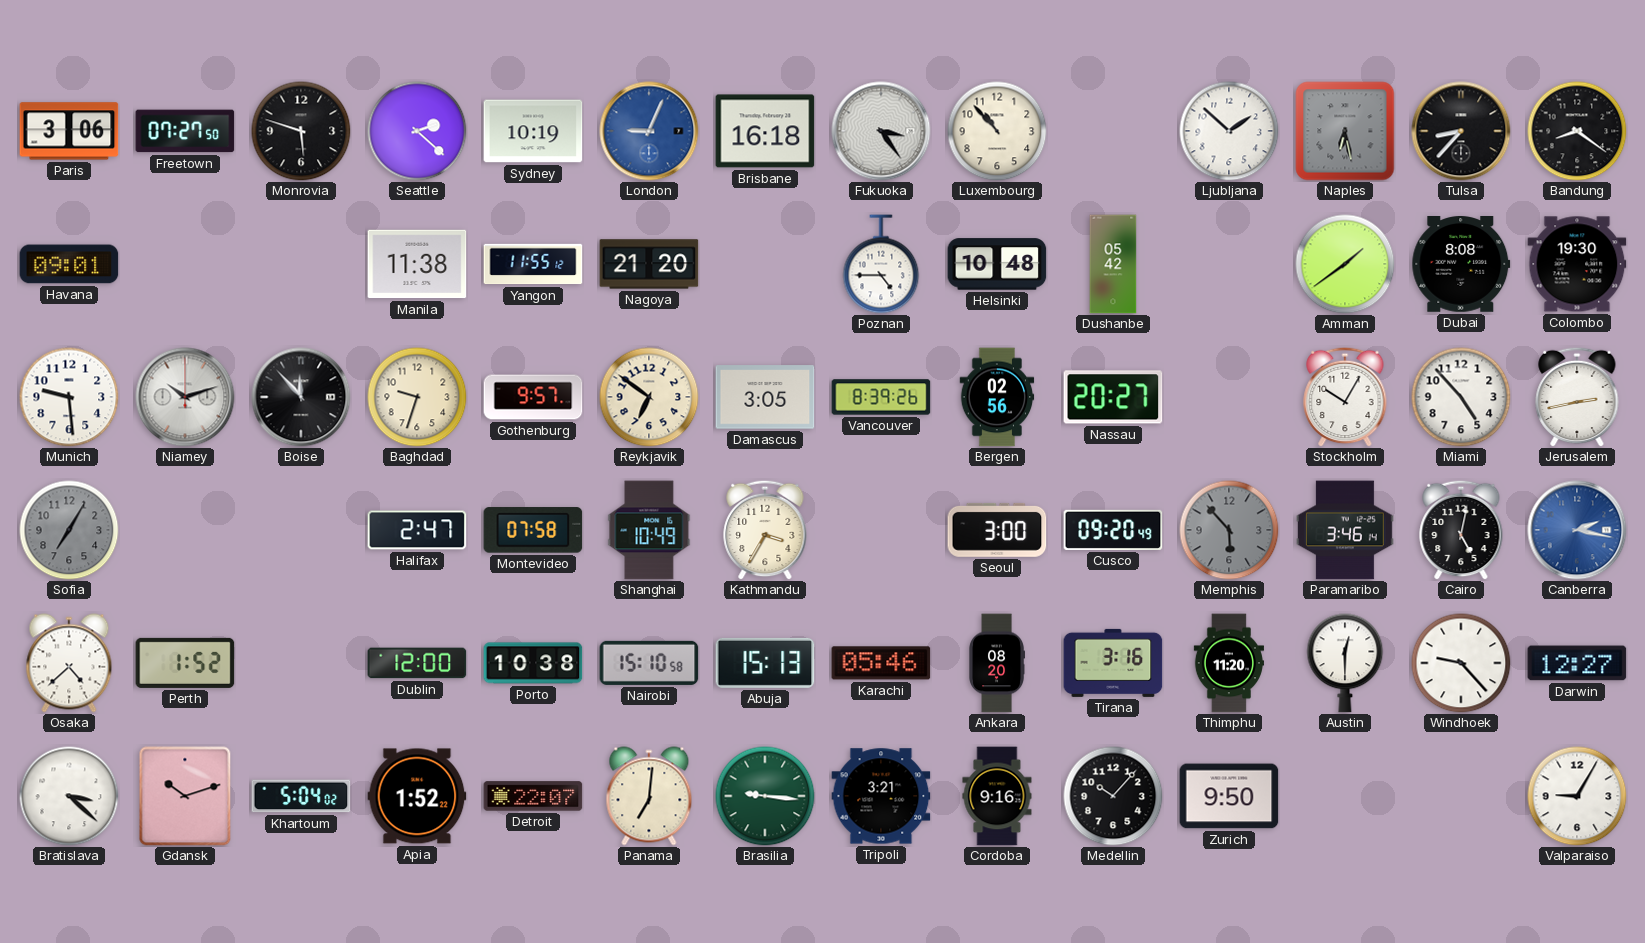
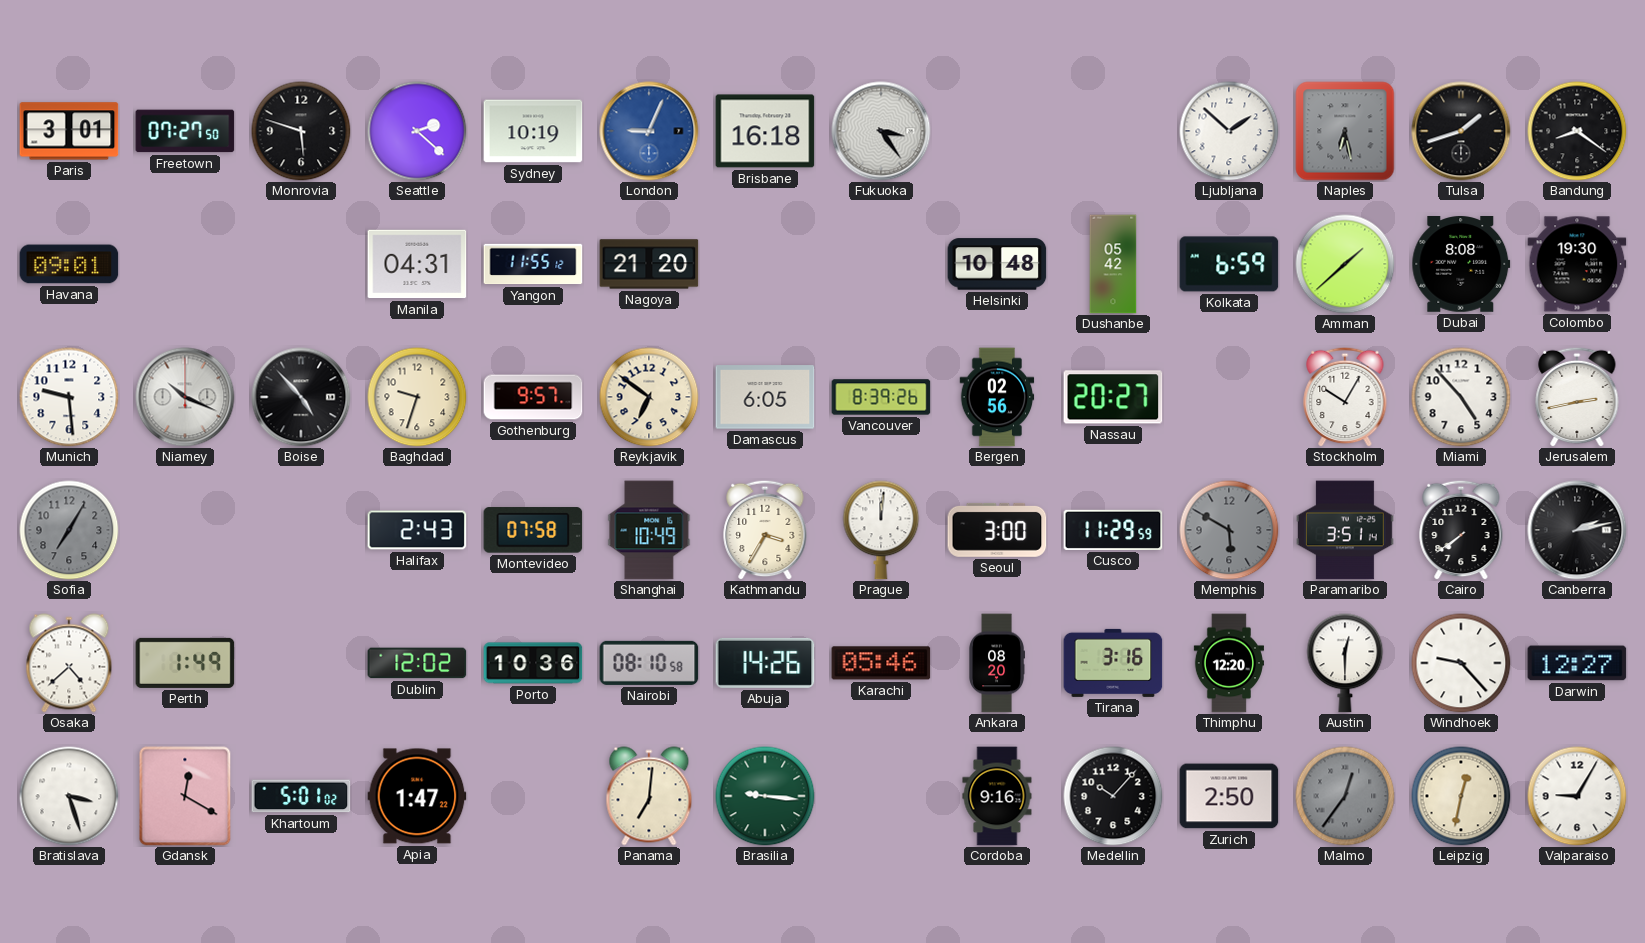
Paris: 3:06 -> 3:01 (69, 131)
Luxembourg: 10:53 -> none (997, 131)
Tulsa: 8:37 -> 1:42 (1461, 131)
Manila: 11:38 -> 04:31 (417, 264)
Poznan: 4:45 -> none (881, 264)
Kolkata: none -> 6:59 (1229, 264)
Amman: 1:39 -> 1:38 (1345, 264)
Niamey: 10:12 -> 10:19 (185, 397)
Boise: 11:53 -> 4:53 (301, 397)
Damascus: 3:05 -> 6:05 (765, 397)
Halifax: 2:47 -> 2:43 (417, 530)
Prague: none -> 12:01 (881, 530)
Cusco: 09:20 -> 11:29 (1113, 530)
Memphis: 5:53 -> 5:50 (1229, 530)
Paramaribo: 3:46 -> 3:51 (1345, 530)
Cairo: 5:02 -> 7:39 (1461, 530)
Canberra: 2:17 -> 2:13 (1577, 530)
Canberra dial: blue -> black (1577, 530)
Perth: 1:52 -> 1:49 (185, 663)
Dublin: 12:00 -> 12:02 (417, 663)
Porto: 10:38 -> 10:36 (533, 663)
Nairobi: 15:10 -> 08:10 (649, 663)
Abuja: 15:13 -> 14:26 (765, 663)
Thimphu: 11:20 -> 12:20 (1228, 663)
Bratislava: 3:22 -> 3:27 (69, 796)
Gdansk: 10:12 -> 12:20 (185, 796)
Khartoum: 5:04 -> 5:01 (301, 796)
Apia: 1:52 -> 1:47 (417, 796)
Detroit: 22:07 -> none (533, 796)
Tripoli: 3:21 -> none (881, 796)
Zurich: 9:50 -> 2:50 (1229, 796)
Malmo: none -> 12:36 (1345, 796)
Leipzig: none -> 12:32 (1461, 796)
